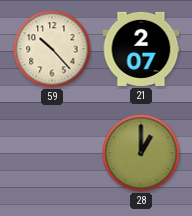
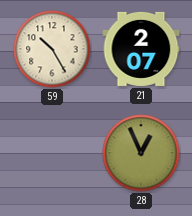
59: 10:23 -> 10:25 (52, 49)
28: 1:00 -> 12:56 (141, 153)
